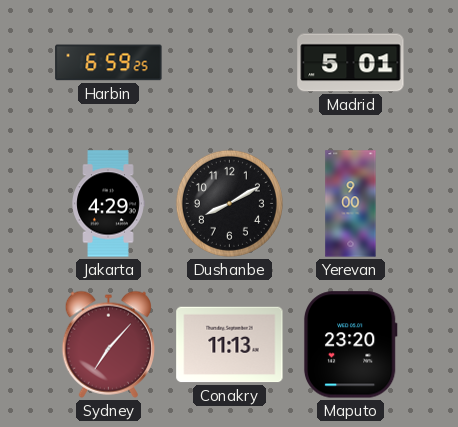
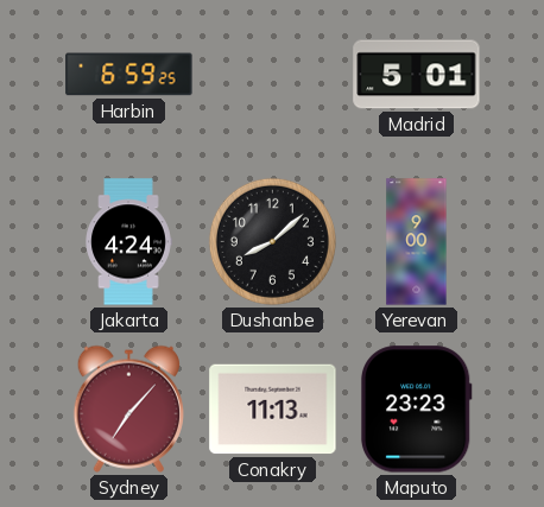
Jakarta: 4:29 -> 4:24 (128, 242)
Dushanbe: 8:10 -> 8:08 (272, 241)
Maputo: 23:20 -> 23:23 (416, 410)
